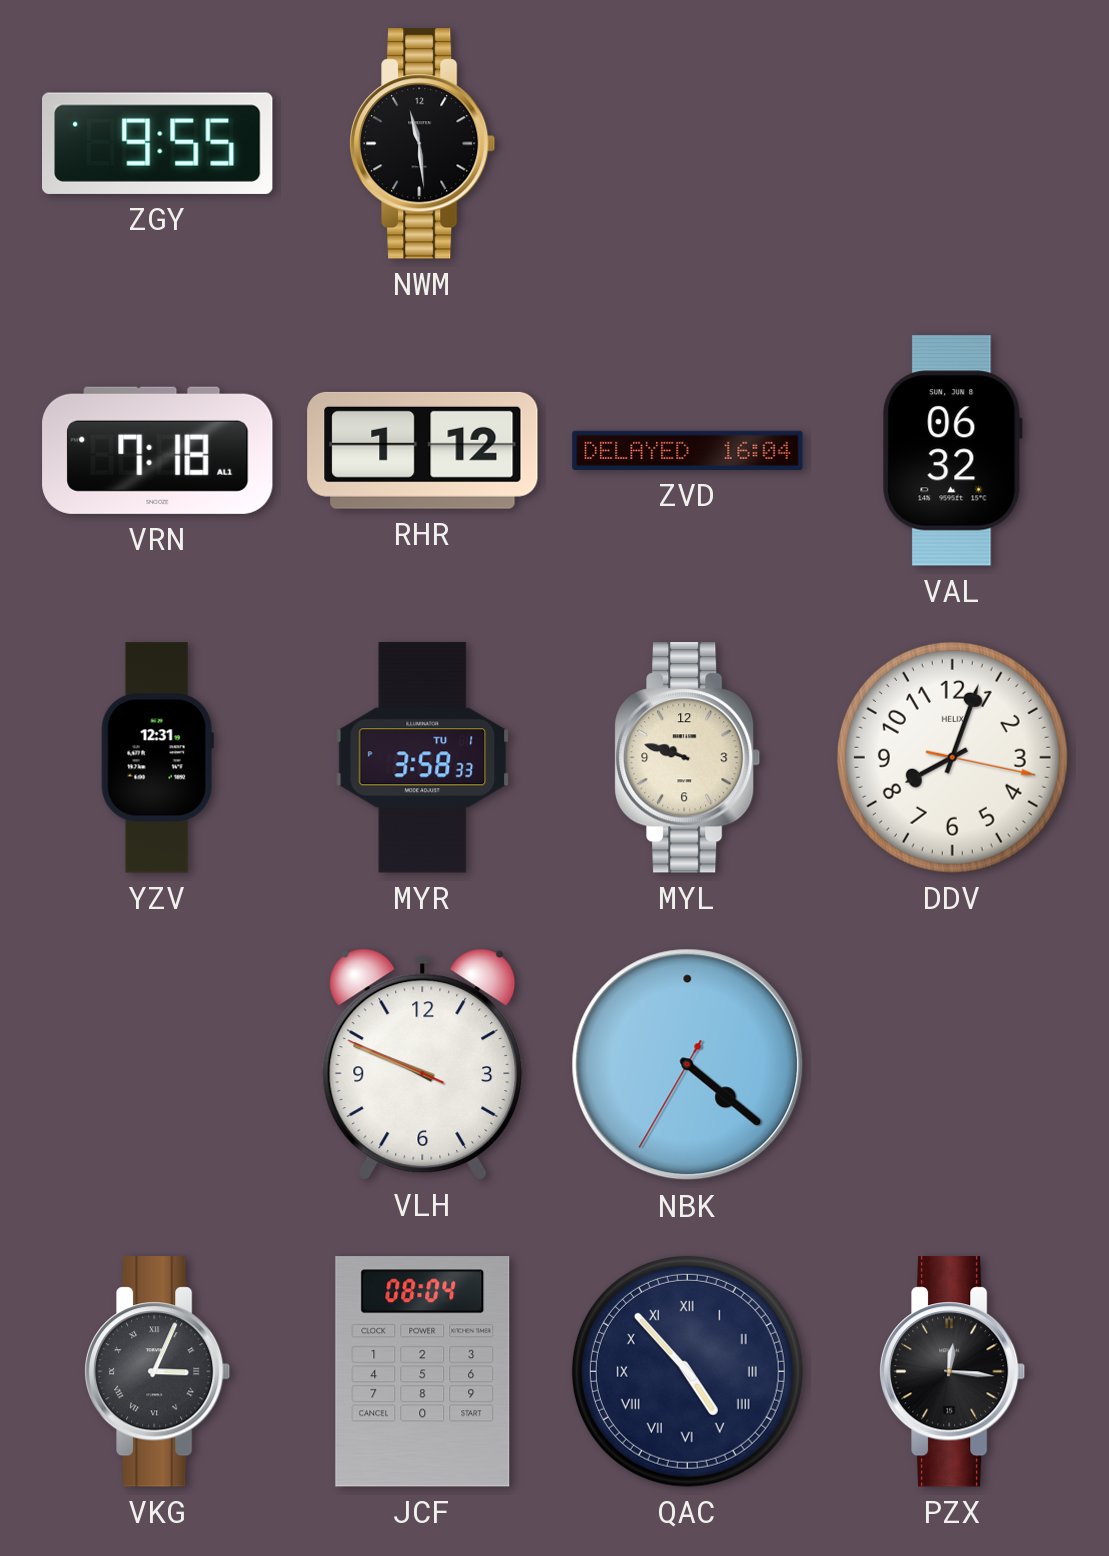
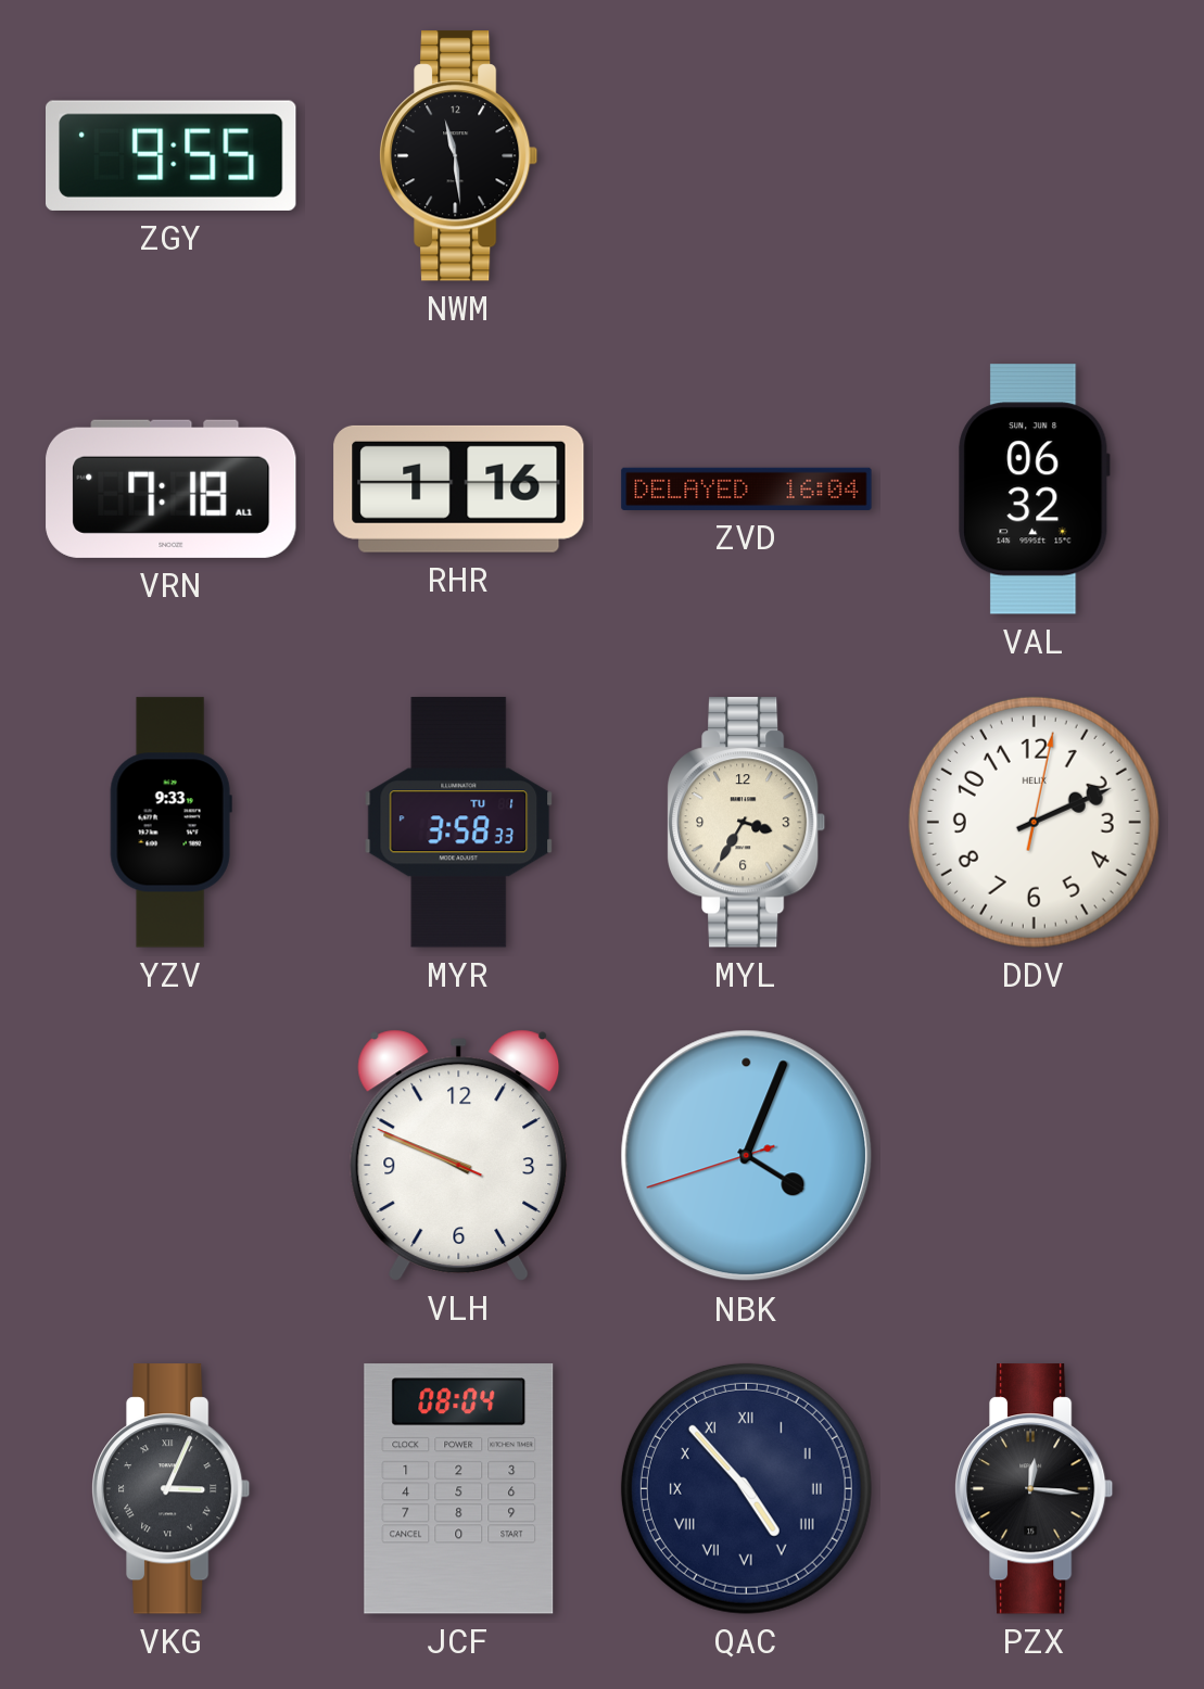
RHR: 1:12 -> 1:16 (459, 488)
YZV: 12:31 -> 9:33 (170, 823)
MYL: 9:48 -> 3:35 (747, 823)
DDV: 8:03 -> 2:11 (1034, 822)
NBK: 4:21 -> 4:03 (747, 1156)
